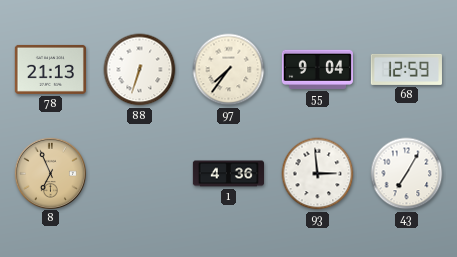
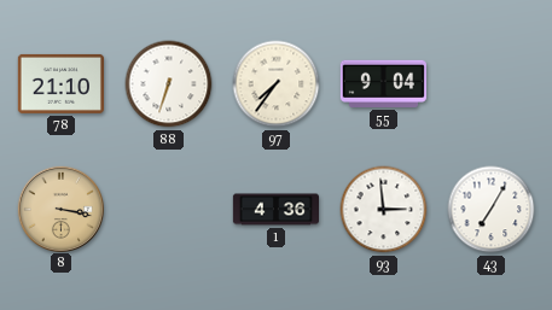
78: 21:13 -> 21:10 (60, 83)
68: 12:59 -> none (406, 69)
8: 6:56 -> 3:17 (60, 209)
